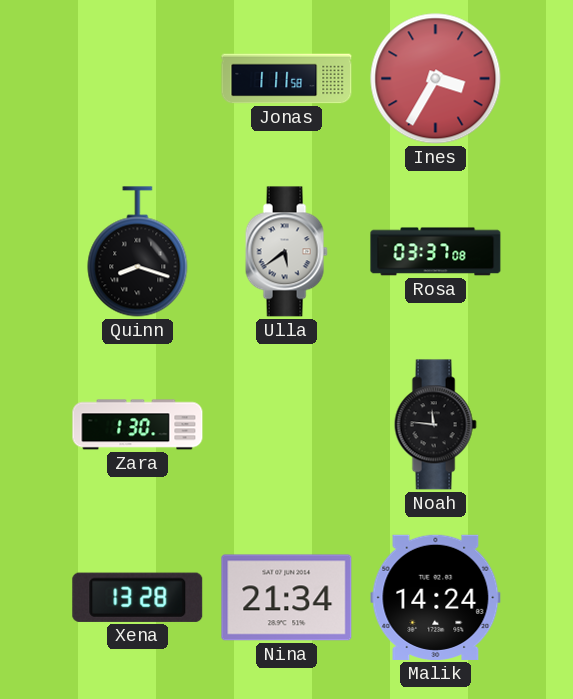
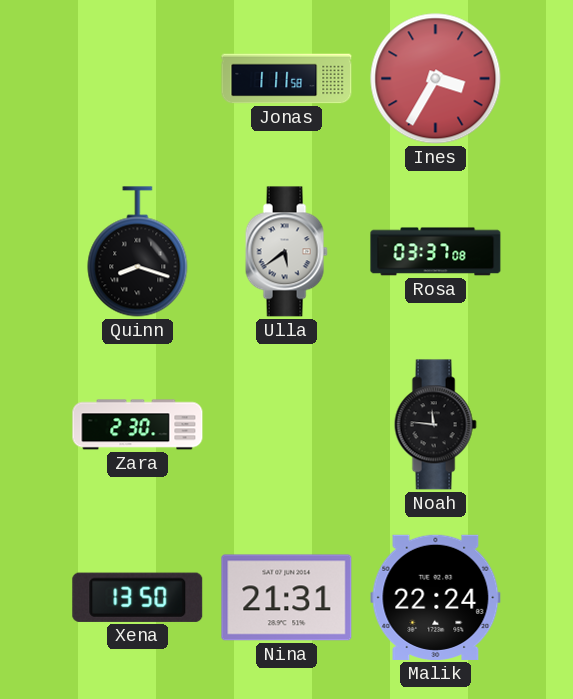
Zara: 1:30 -> 2:30 (138, 425)
Xena: 13:28 -> 13:50 (138, 597)
Nina: 21:34 -> 21:31 (287, 598)
Malik: 14:24 -> 22:24 (436, 597)
